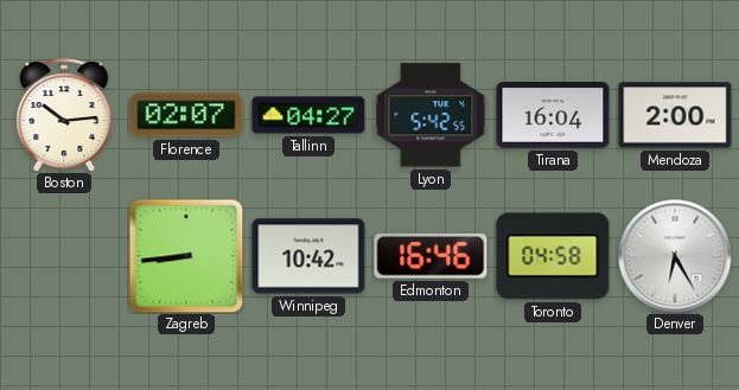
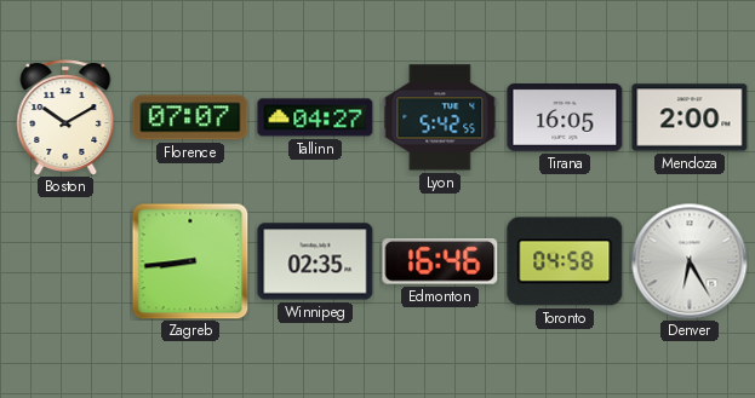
Boston: 10:14 -> 10:10 (65, 117)
Florence: 02:07 -> 07:07 (190, 117)
Tirana: 16:04 -> 16:05 (565, 119)
Winnipeg: 10:42 -> 02:35 (315, 261)
